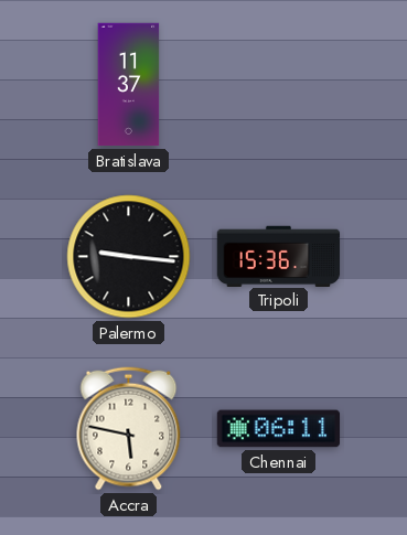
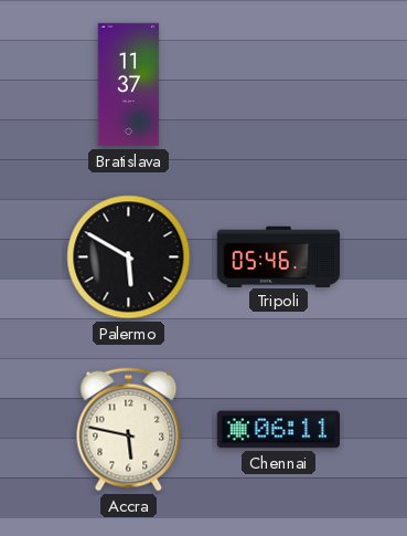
Palermo: 9:16 -> 5:50 (129, 258)
Tripoli: 15:36 -> 05:46 (279, 256)
